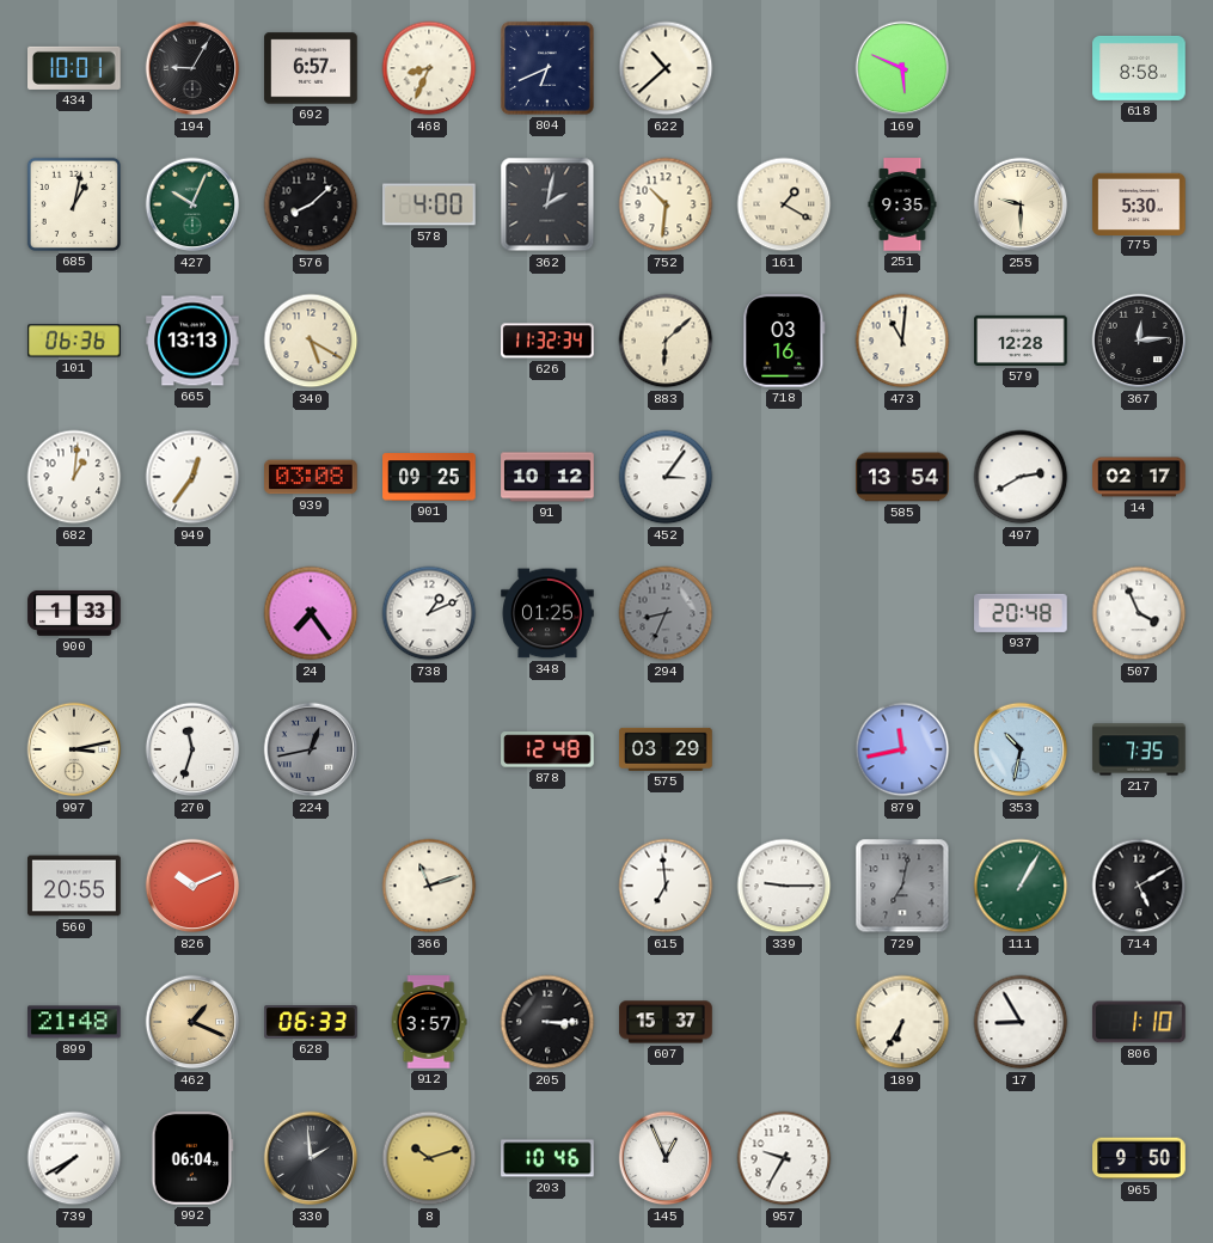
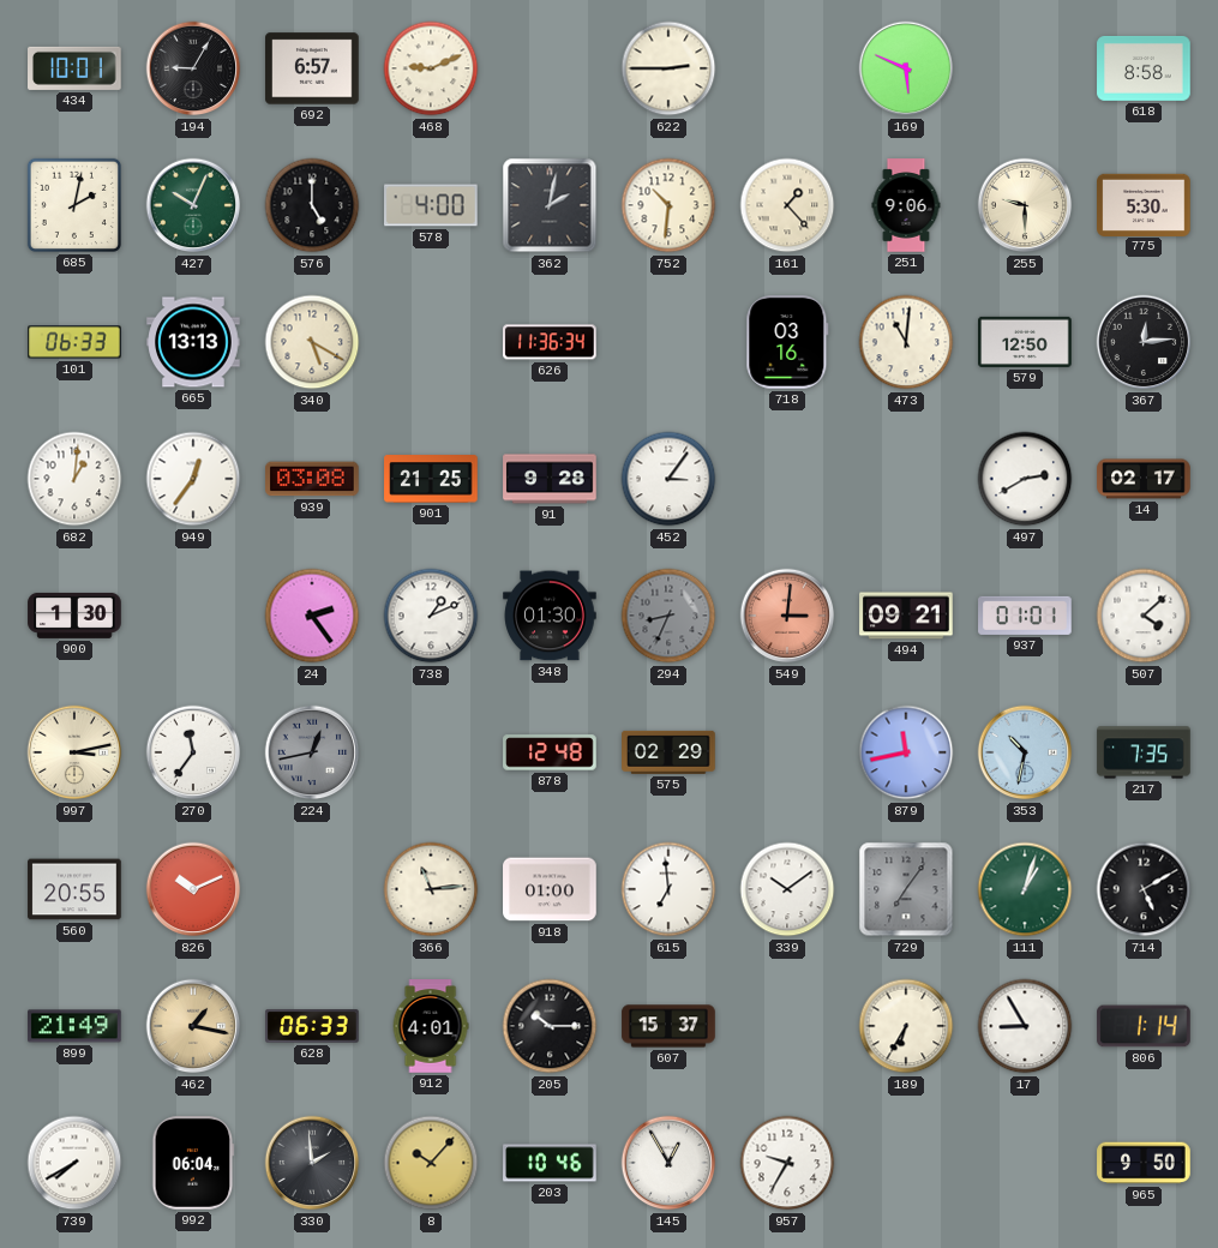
468: 8:34 -> 9:11 (431, 68)
804: 6:41 -> none (547, 68)
622: 10:38 -> 2:45 (668, 68)
685: 1:02 -> 2:02 (74, 205)
576: 8:08 -> 5:00 (312, 205)
161: 1:20 -> 1:23 (787, 205)
251: 9:35 -> 9:06 (906, 205)
101: 06:36 -> 06:33 (74, 342)
626: 11:32 -> 11:36 (550, 342)
883: 6:08 -> none (666, 341)
579: 12:28 -> 12:50 (1025, 342)
901: 09:25 -> 21:25 (431, 479)
91: 10:12 -> 9:28 (550, 479)
585: 13:54 -> none (902, 477)
900: 1:33 -> 1:30 (74, 616)
24: 7:24 -> 2:24 (312, 616)
348: 01:25 -> 01:30 (550, 616)
549: none -> 3:01 (787, 616)
494: none -> 09:21 (906, 616)
937: 20:48 -> 01:01 (1025, 616)
507: 3:56 -> 4:08 (1144, 616)
270: 11:33 -> 11:36 (193, 752)
575: 03:29 -> 02:29 (668, 752)
366: 11:12 -> 11:14 (431, 889)
918: none -> 01:00 (550, 889)
339: 9:15 -> 10:09 (787, 889)
729: 7:02 -> 7:06 (906, 889)
111: 1:05 -> 1:03 (1025, 889)
899: 21:48 -> 21:49 (74, 1026)
462: 1:19 -> 1:17 (193, 1026)
912: 3:57 -> 4:01 (431, 1026)
205: 3:15 -> 10:15 (550, 1026)
806: 1:10 -> 1:14 (1144, 1026)
8: 10:12 -> 10:07 (431, 1163)
145: 12:56 -> 12:55 (668, 1163)
